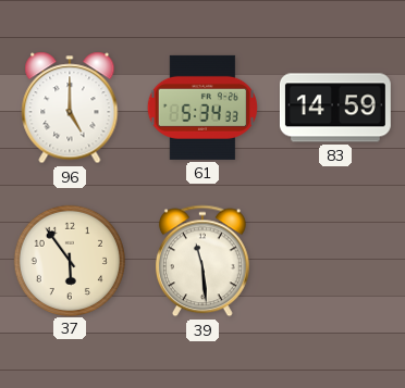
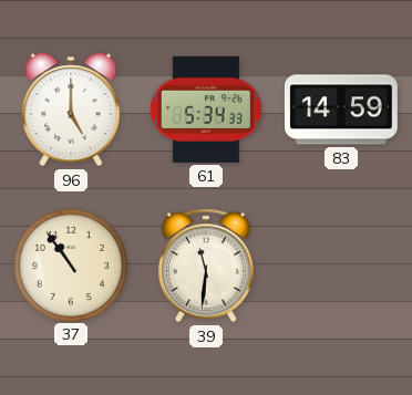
37: 5:54 -> 10:54 (70, 264)
39: 11:29 -> 11:31 (206, 266)
